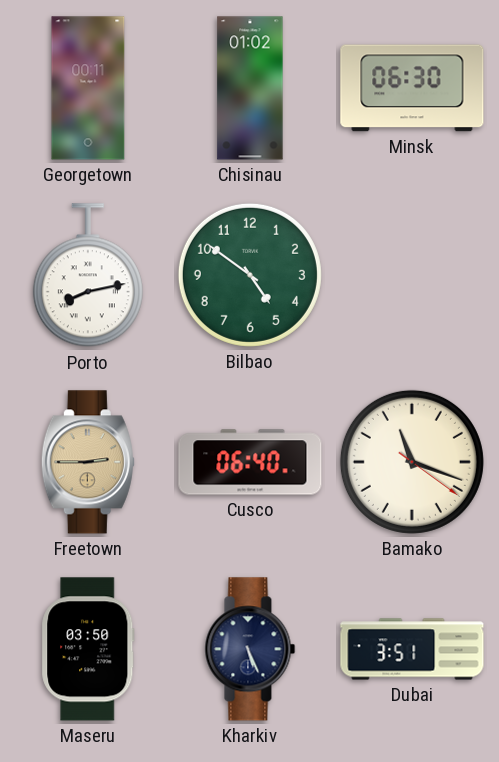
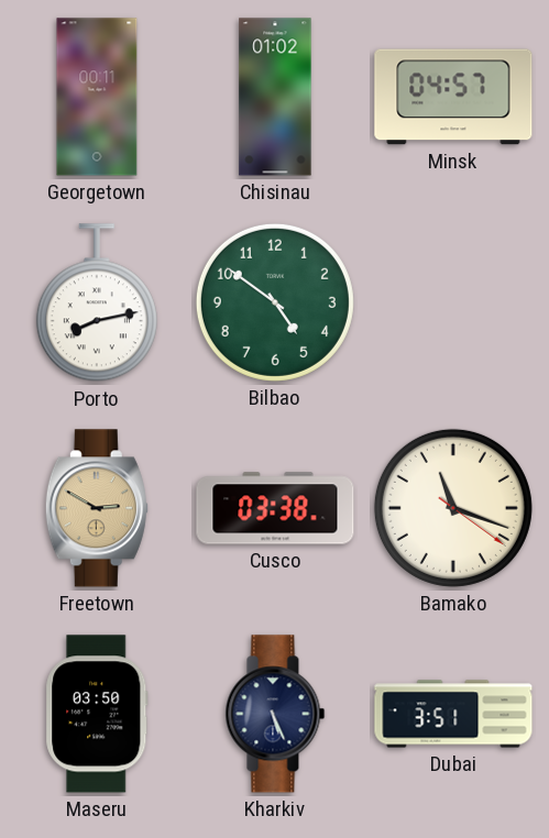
Minsk: 06:30 -> 04:57 (453, 97)
Freetown: 2:45 -> 2:50 (97, 508)
Cusco: 06:40 -> 03:38 (275, 508)
